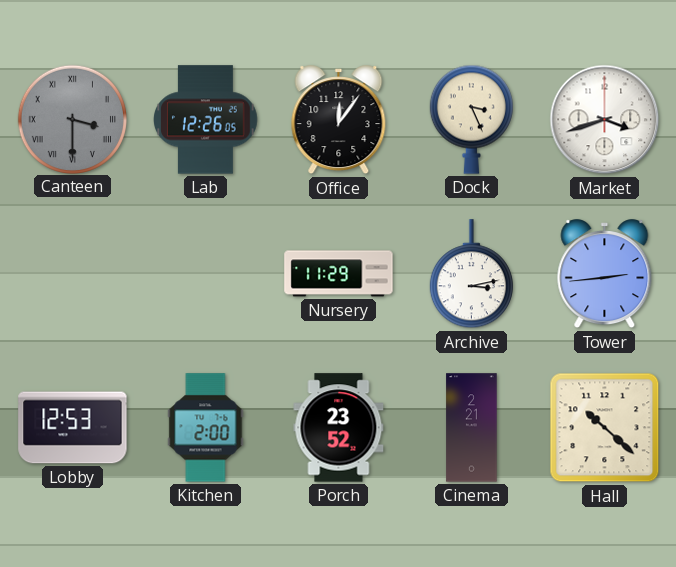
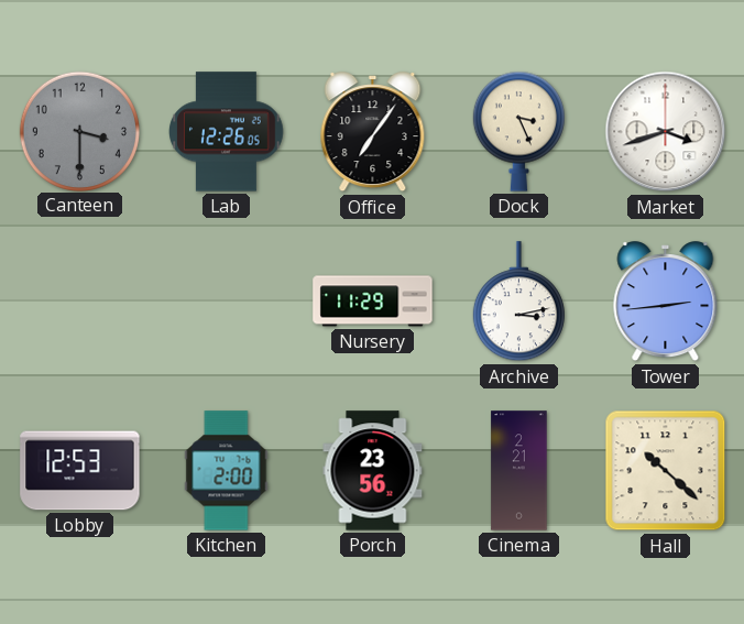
Canteen numerals: Roman -> Arabic (79, 131)
Office: 12:06 -> 7:06 (373, 132)
Porch: 23:52 -> 23:56 (373, 471)
